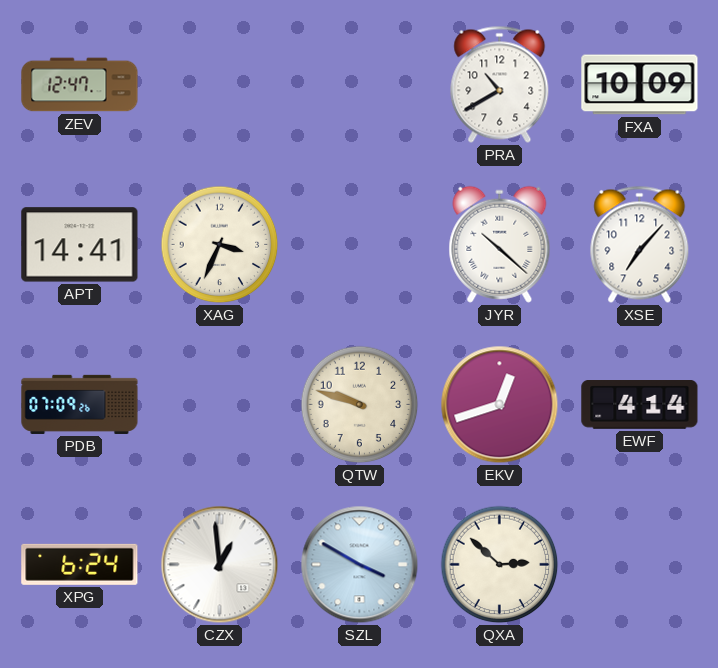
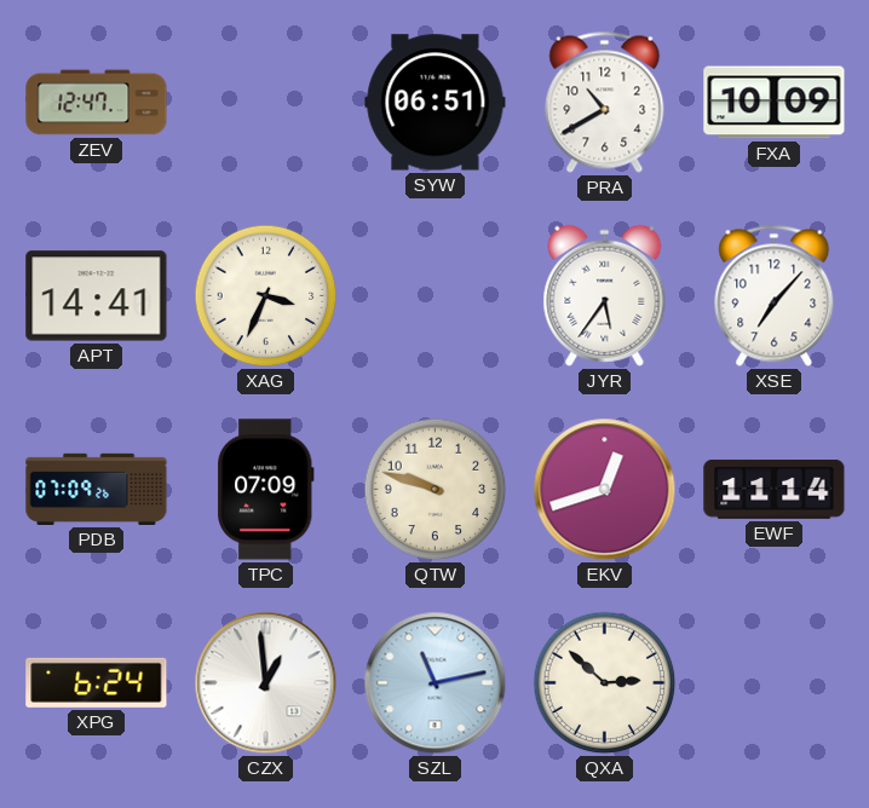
SYW: none -> 06:51 (436, 103)
JYR: 10:22 -> 5:36 (605, 295)
TPC: none -> 07:09 (266, 490)
EWF: 4:14 -> 11:14 (775, 490)
SZL: 3:50 -> 11:13 (436, 683)
